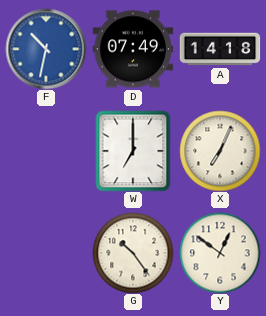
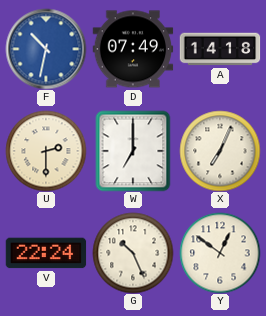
U: none -> 2:30 (46, 151)
V: none -> 22:24 (46, 253)
G: 10:24 -> 10:26 (133, 253)
